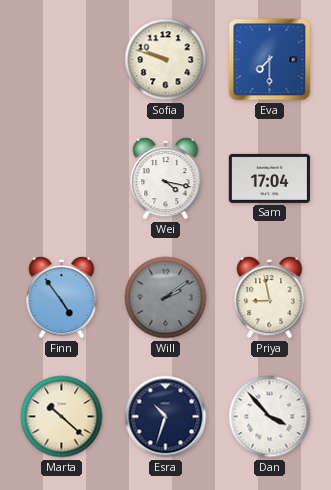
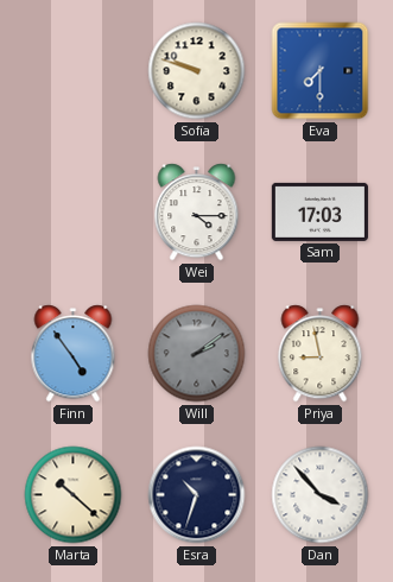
Wei: 4:17 -> 4:15 (197, 213)
Sam: 17:04 -> 17:03 (319, 211)
